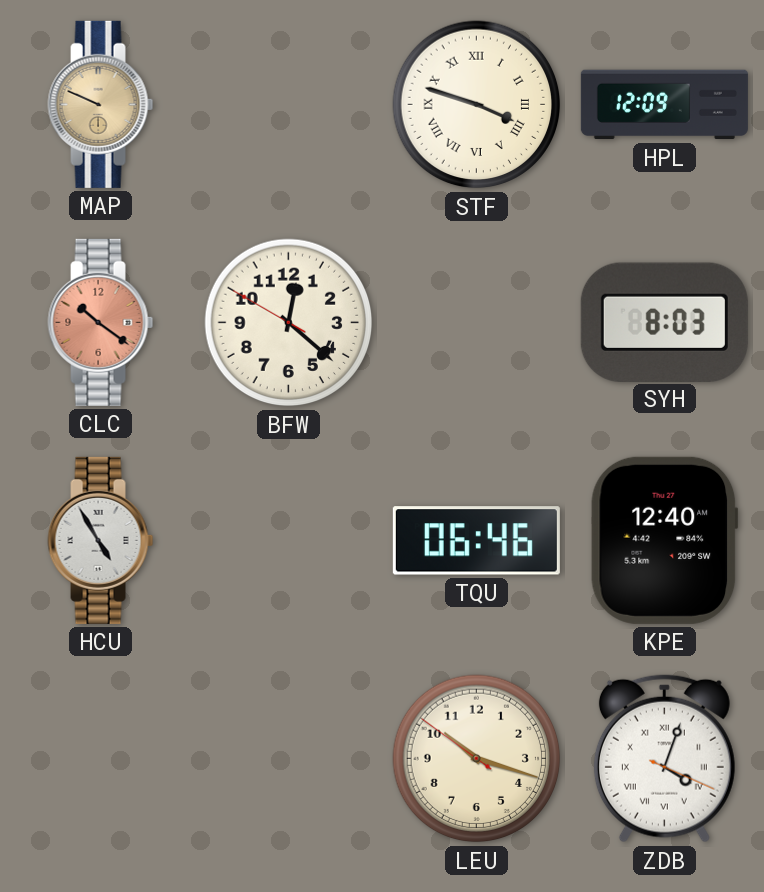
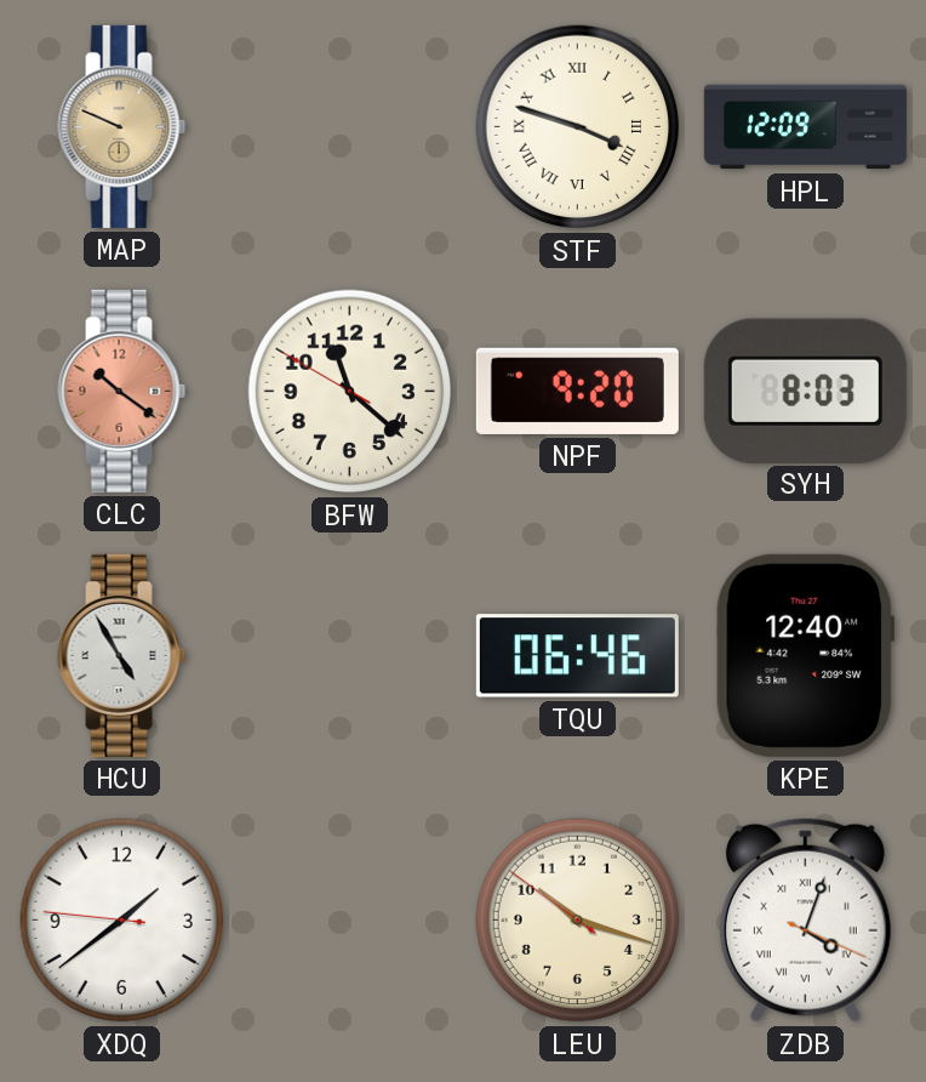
BFW: 12:21 -> 11:21 (350, 392)
NPF: none -> 9:20 (577, 391)
XDQ: none -> 1:38 (122, 921)
